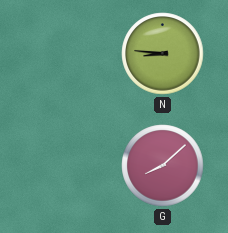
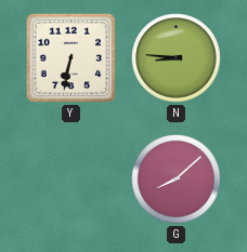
Y: none -> 6:32 (71, 58)
